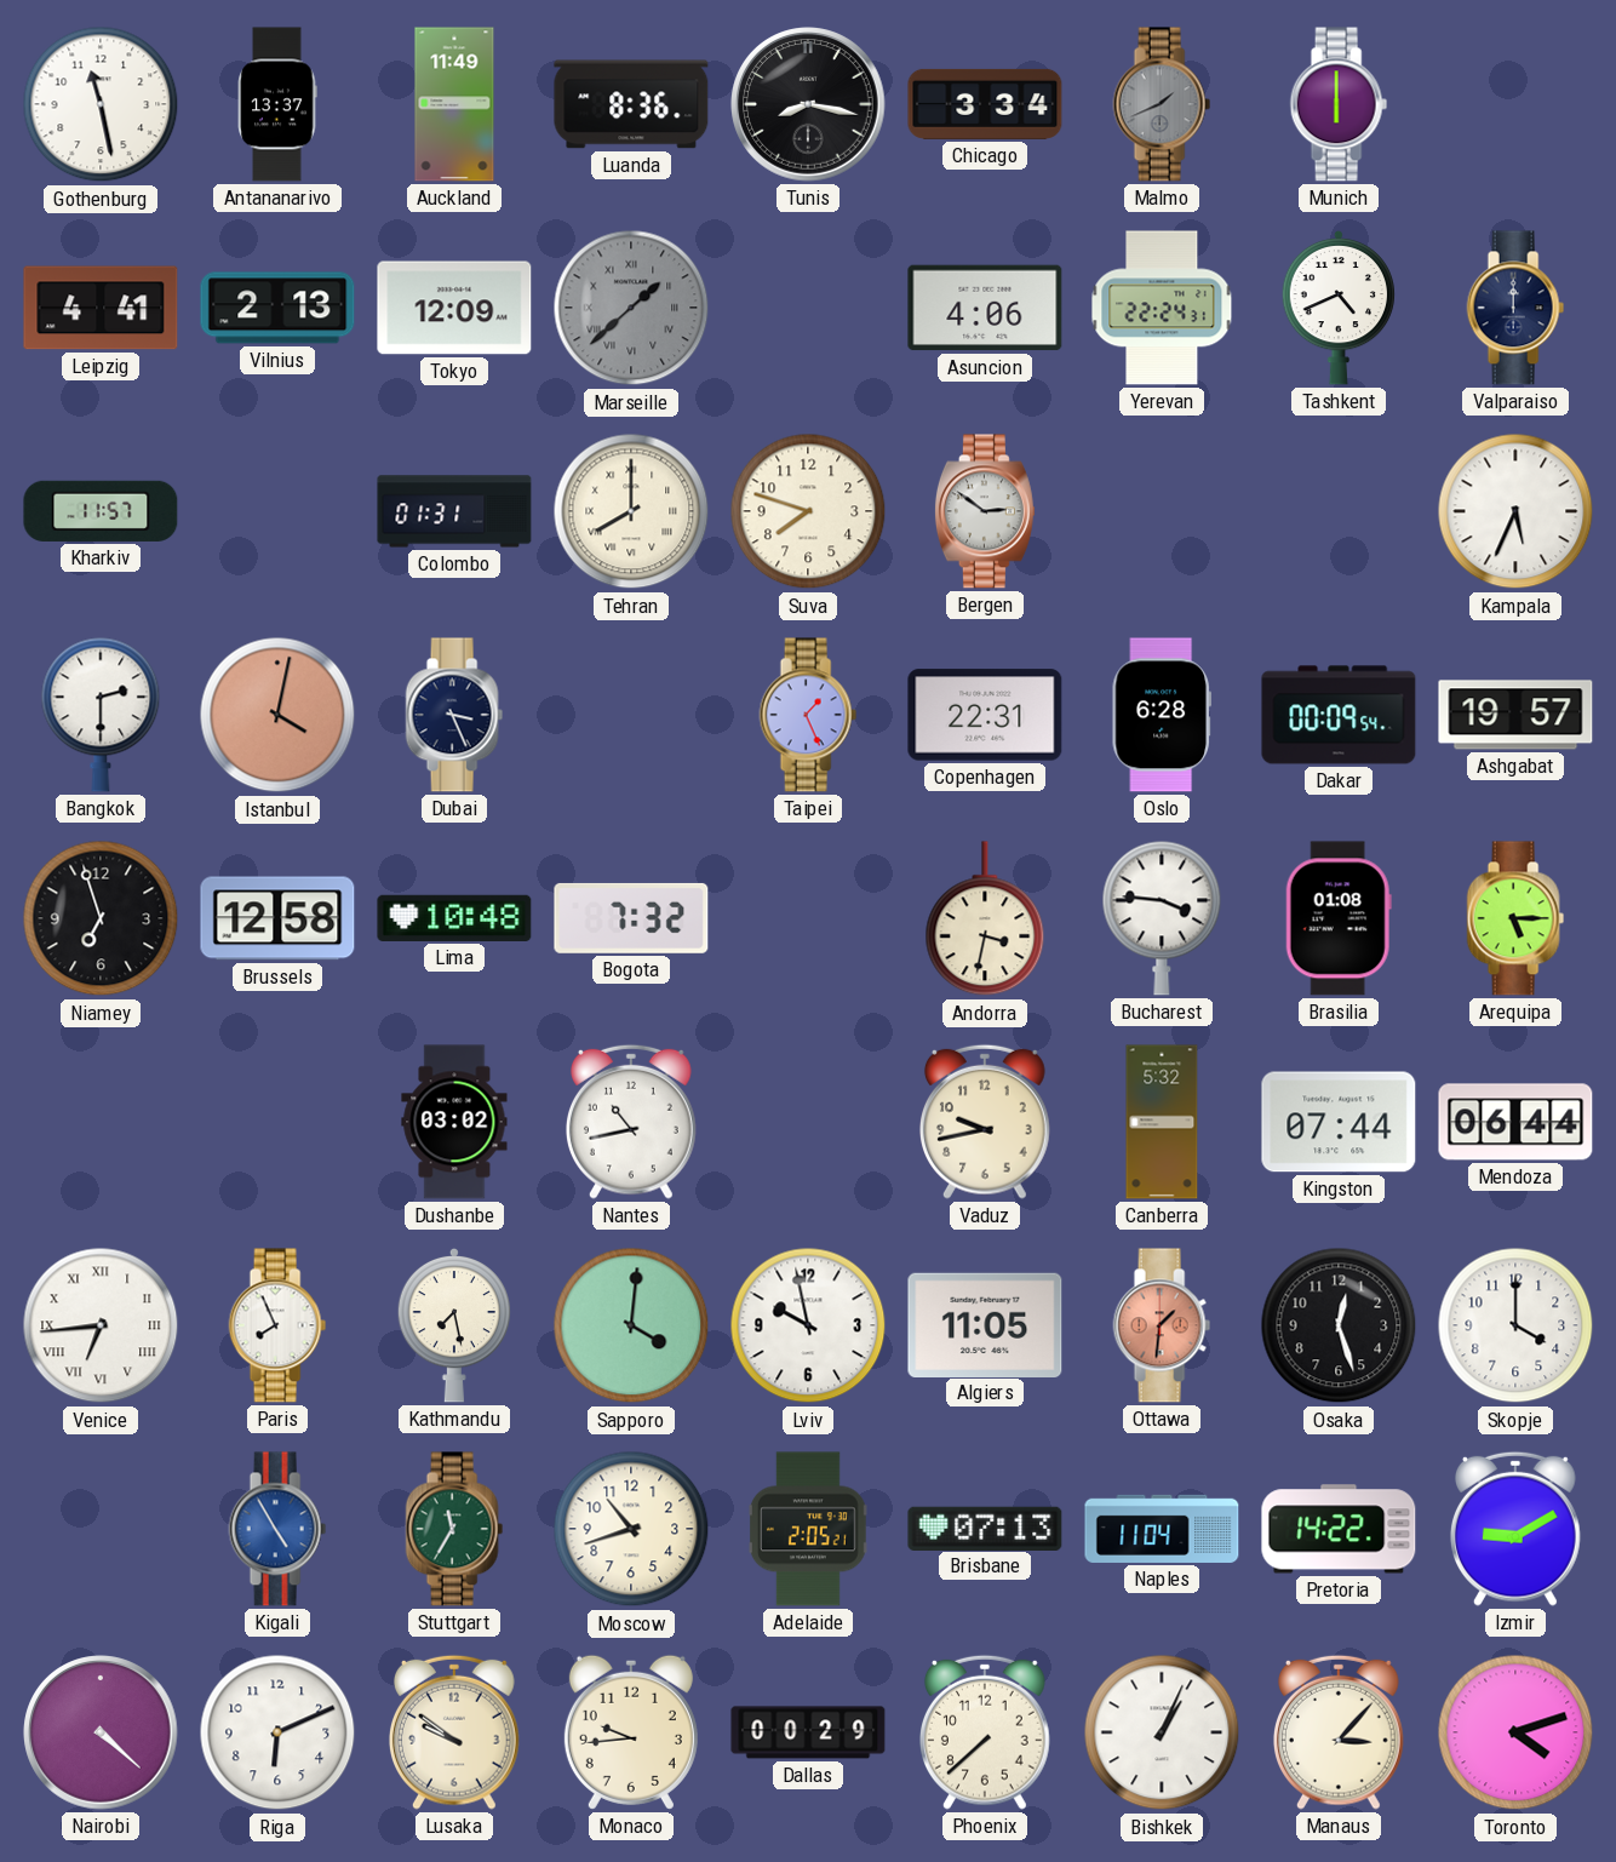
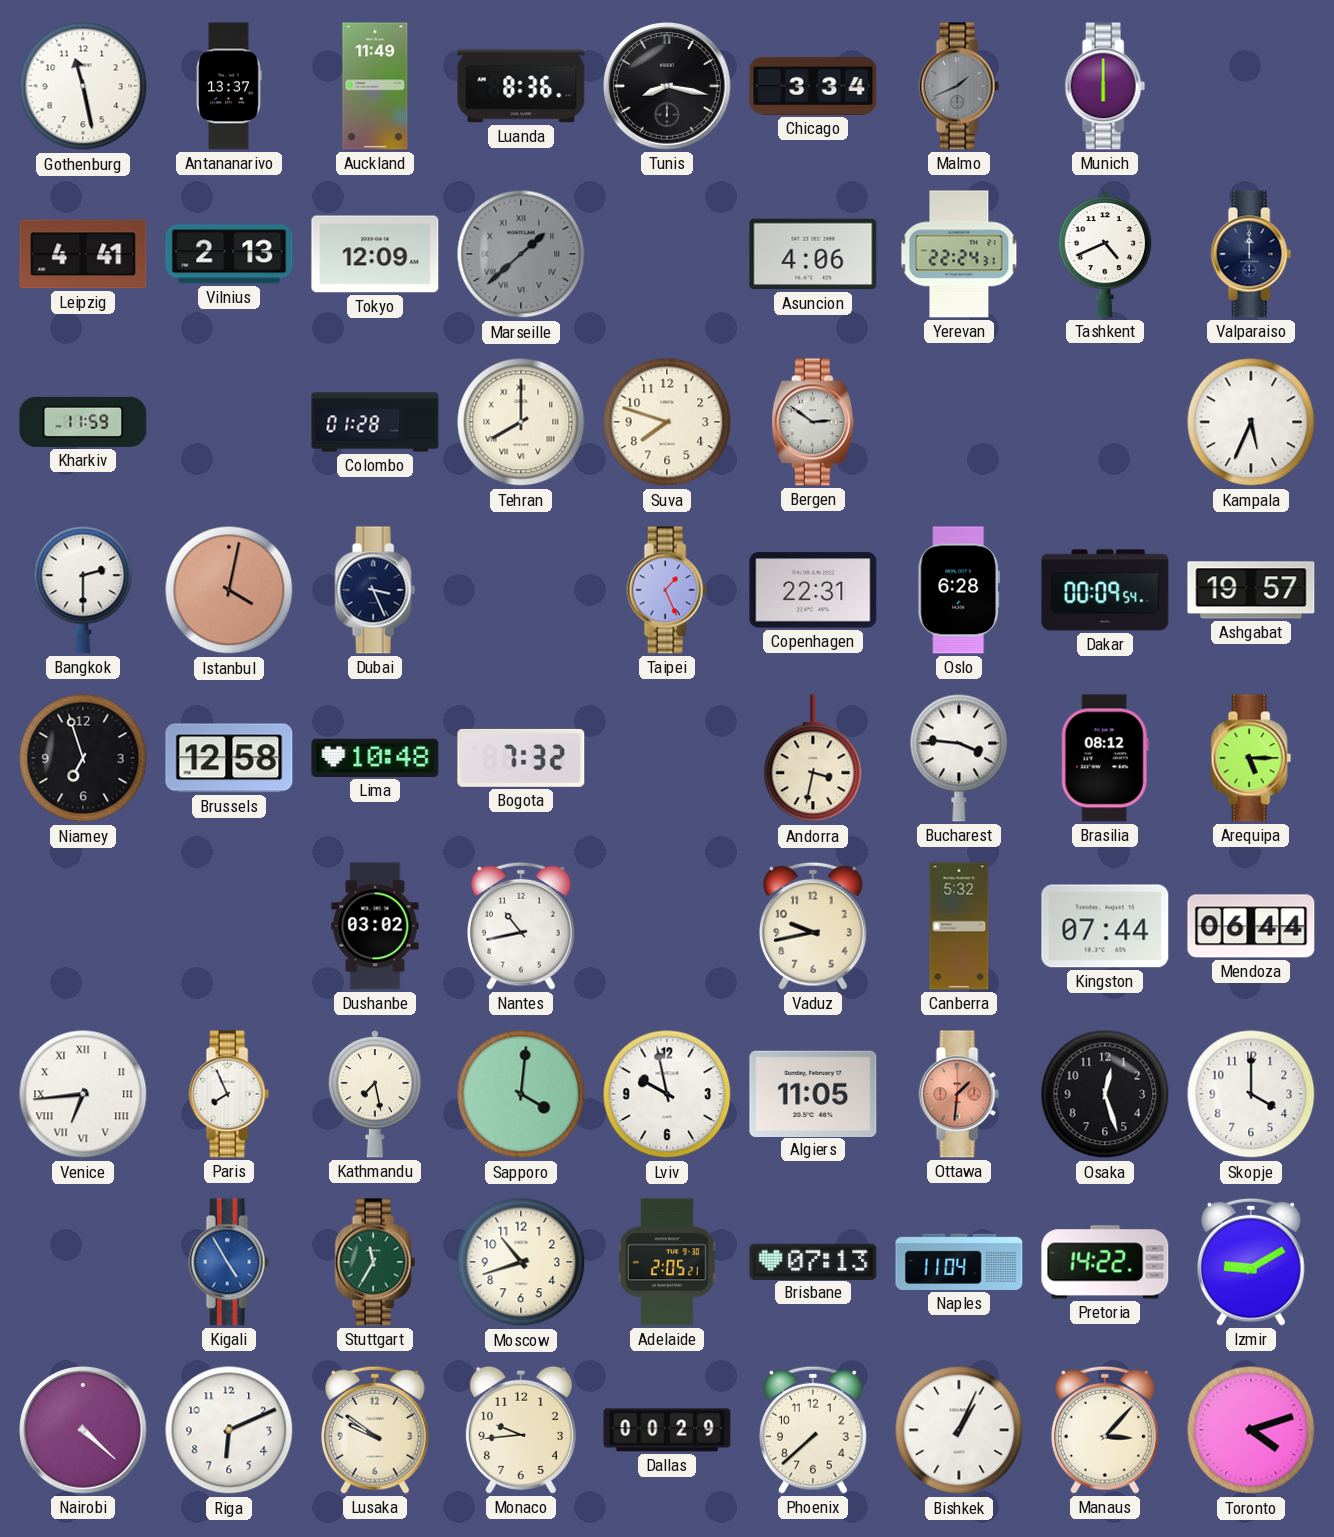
Kharkiv: 11:57 -> 11:59 (83, 422)
Colombo: 01:31 -> 01:28 (375, 422)
Brasilia: 01:08 -> 08:12 (1105, 758)
